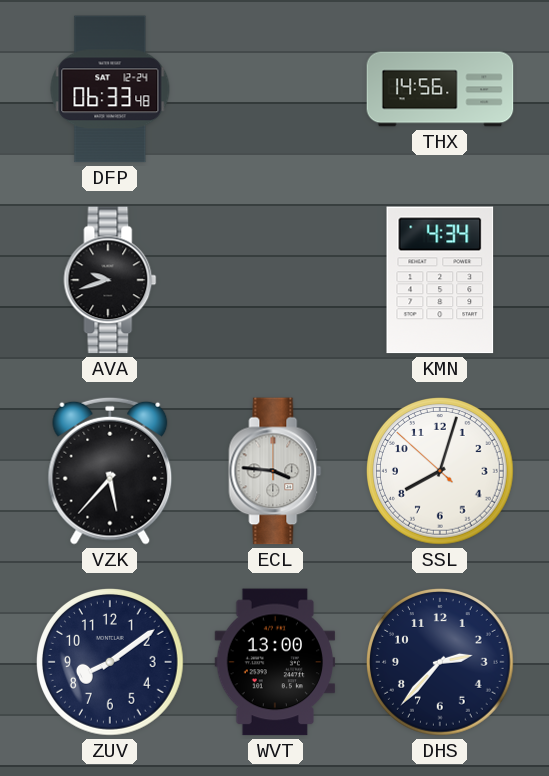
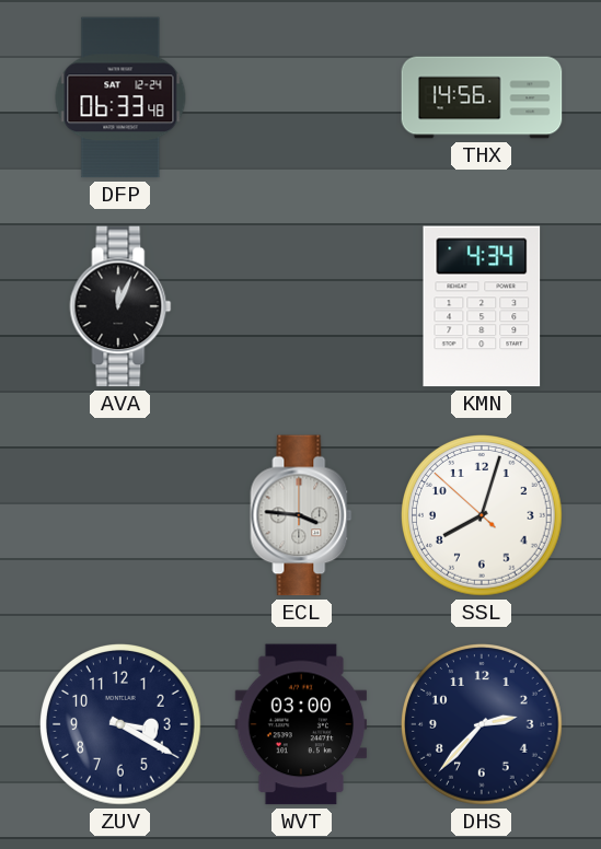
AVA: 9:42 -> 12:04 (120, 306)
VZK: 5:37 -> none (110, 471)
ZUV: 8:09 -> 3:20 (122, 725)
WVT: 13:00 -> 03:00 (301, 724)
